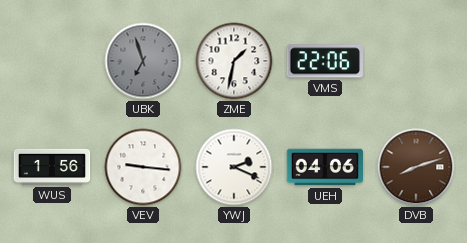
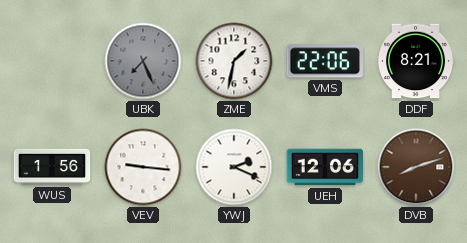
UBK: 6:57 -> 7:26 (143, 61)
DDF: none -> 8:21 (416, 61)
UEH: 04:06 -> 12:06 (325, 167)
